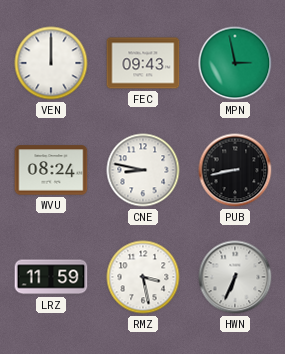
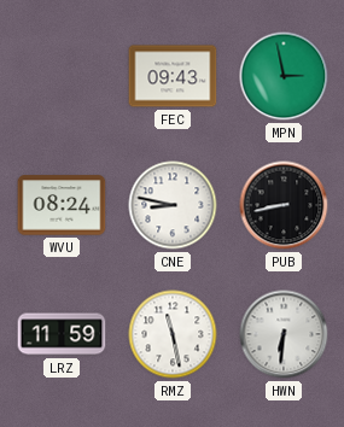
VEN: 12:00 -> none (51, 63)
RMZ: 3:28 -> 11:28 (173, 334)
HWN: 6:34 -> 6:31 (284, 334)
